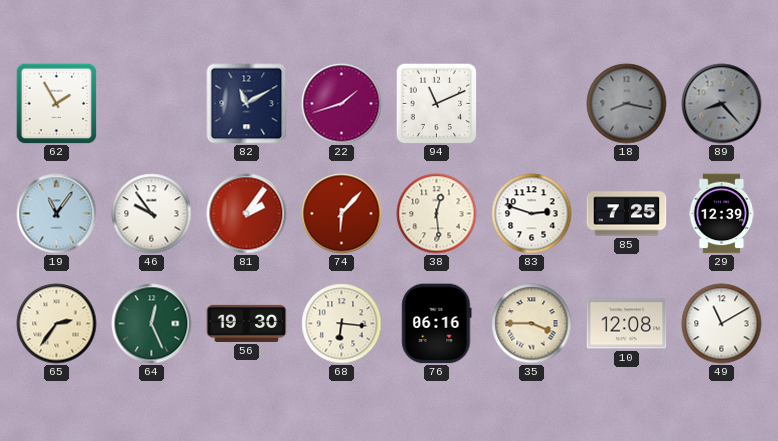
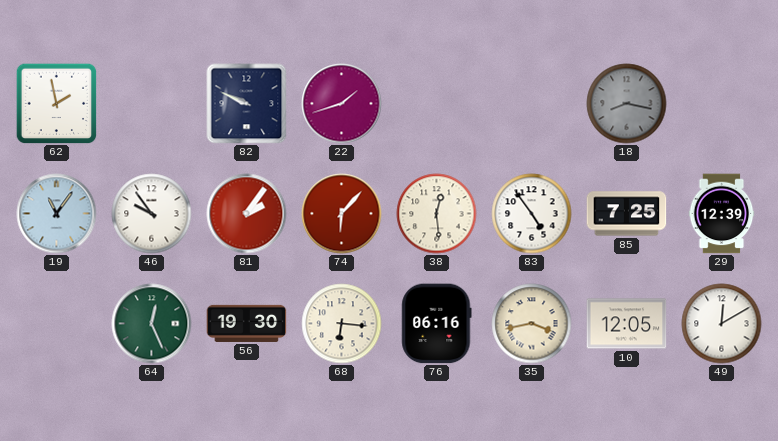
62: 1:55 -> 1:58 (56, 103)
82: 11:10 -> 9:49 (247, 104)
94: 11:11 -> none (436, 103)
89: 8:23 -> none (722, 104)
83: 2:48 -> 4:54 (532, 214)
65: 2:36 -> none (57, 324)
35: 3:45 -> 3:43 (532, 324)
10: 12:08 -> 12:05 (627, 324)
49: 11:10 -> 12:10 (722, 324)
